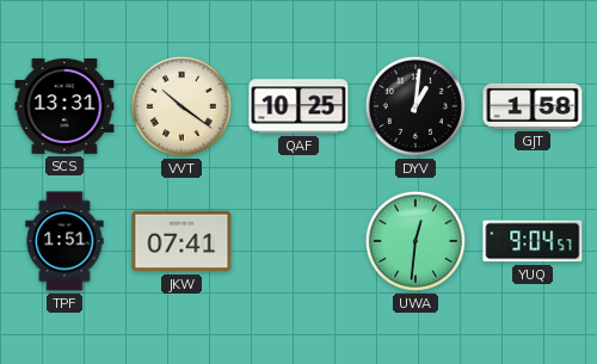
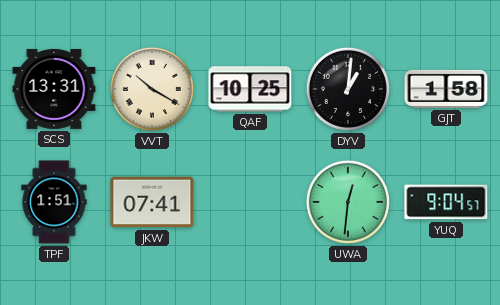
VVT: 10:21 -> 10:20 (152, 89)
